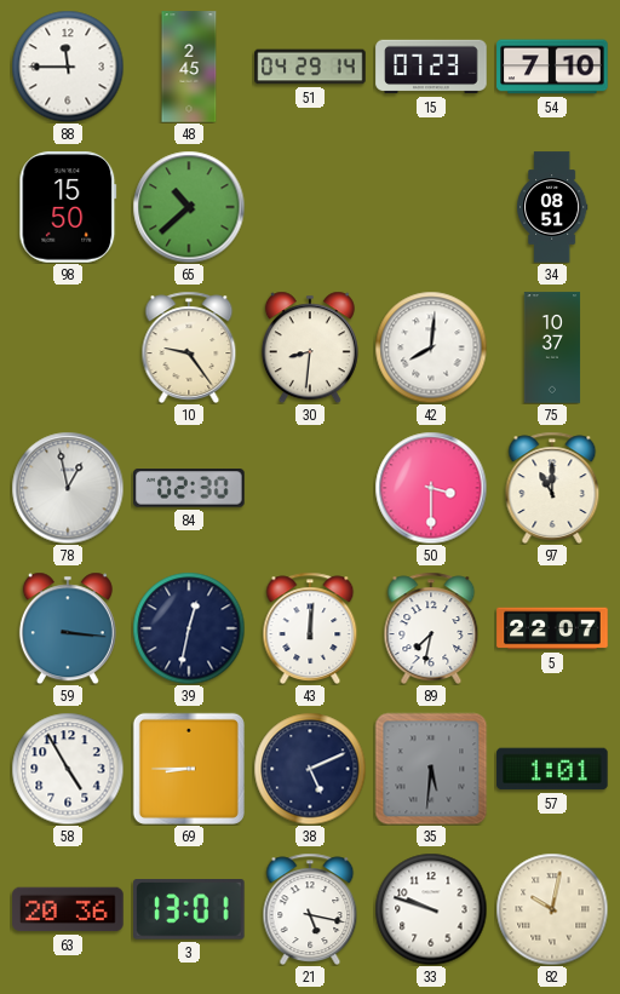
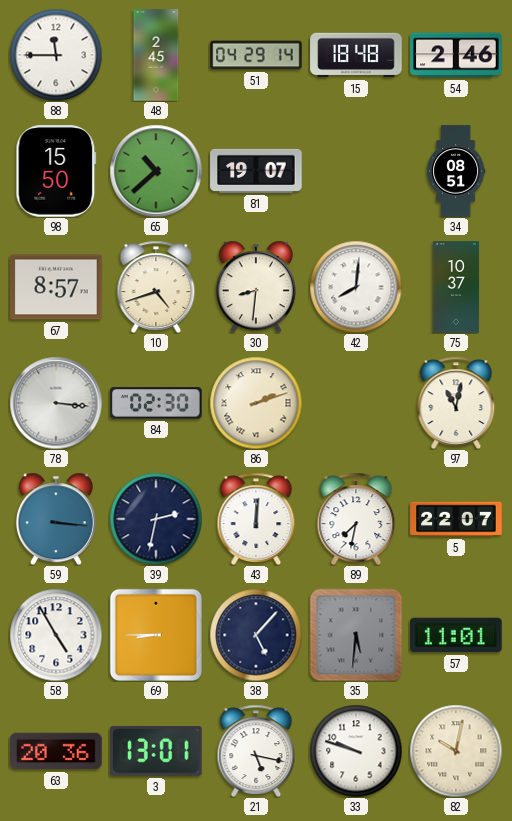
15: 07:23 -> 18:48 (356, 55)
54: 7:10 -> 2:46 (456, 55)
81: none -> 19:07 (256, 171)
67: none -> 8:57 (56, 287)
10: 9:24 -> 4:42 (156, 286)
78: 12:58 -> 3:16 (56, 403)
86: none -> 2:12 (256, 403)
50: 3:30 -> none (431, 488)
97: 11:00 -> 11:02 (456, 402)
39: 12:32 -> 2:32 (156, 519)
38: 5:11 -> 5:07 (256, 635)
57: 1:01 -> 11:01 (456, 635)
